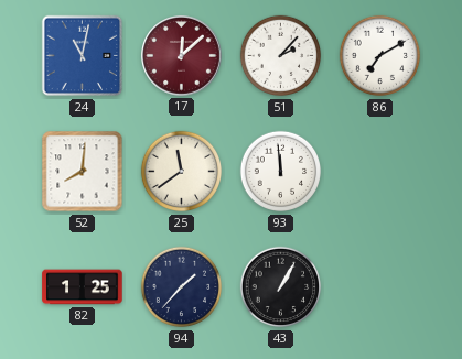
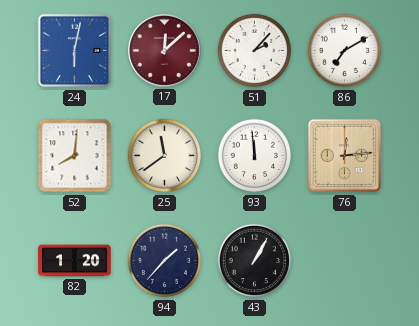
24: 11:02 -> 6:02 (75, 51)
76: none -> 12:14 (345, 156)
82: 1:25 -> 1:20 (75, 261)
